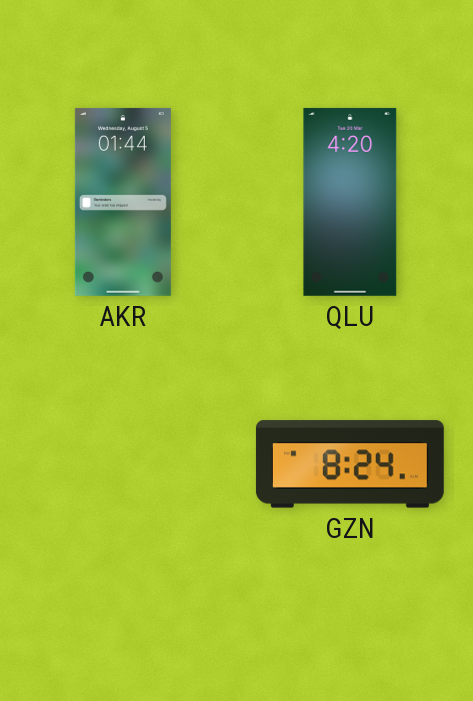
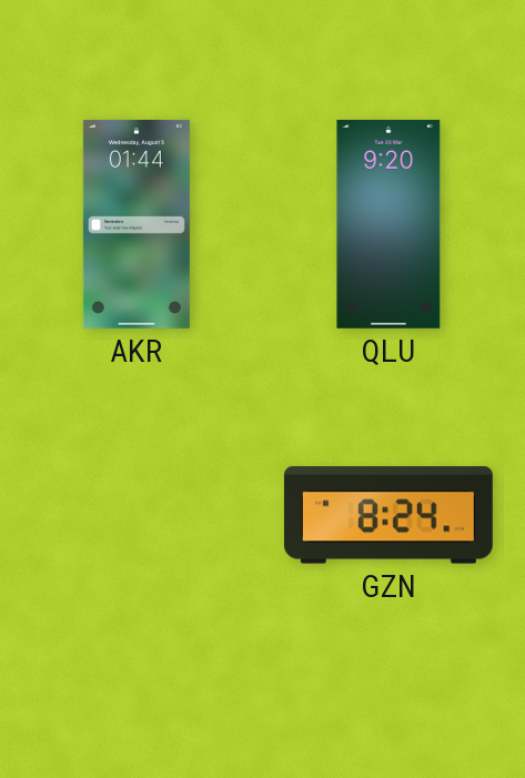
QLU: 4:20 -> 9:20 (388, 224)
